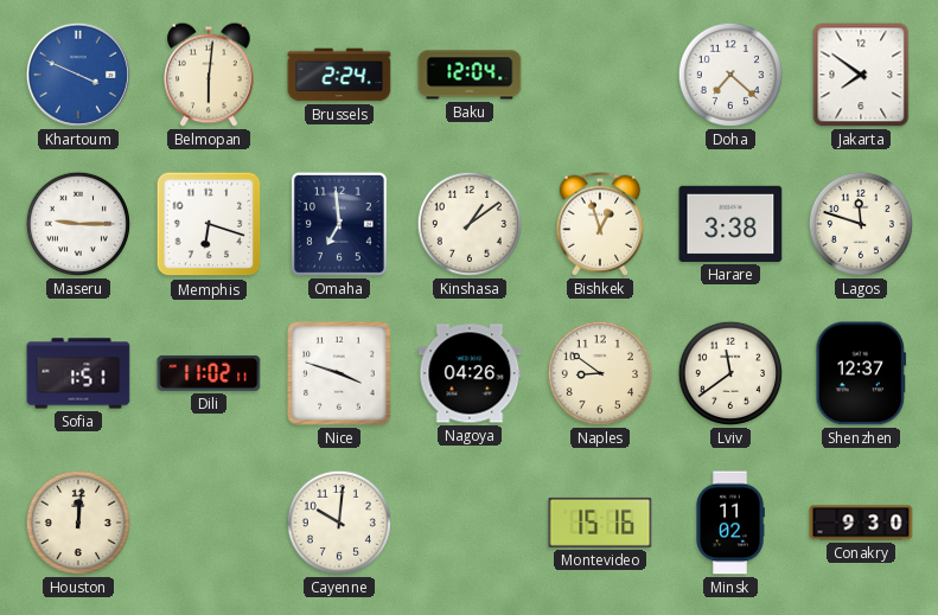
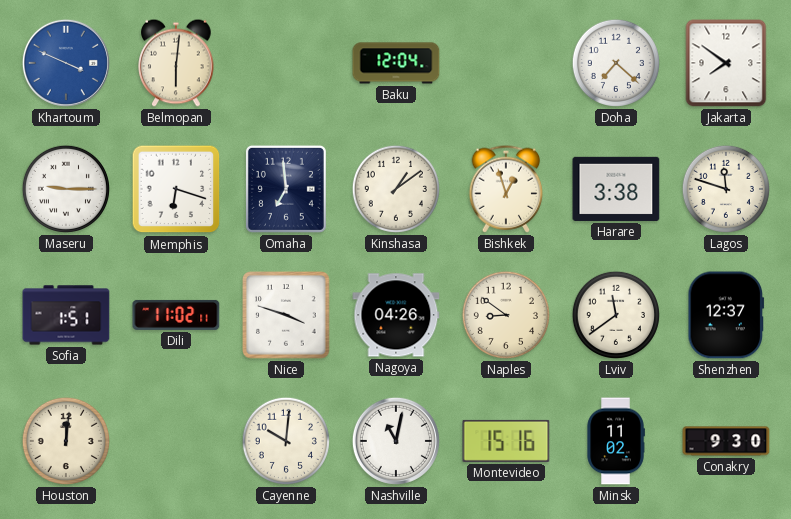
Brussels: 2:24 -> none (339, 75)
Nashville: none -> 11:02 (396, 441)
